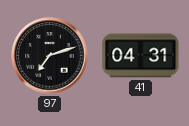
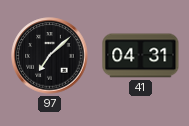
97: 7:12 -> 7:08 (50, 56)
